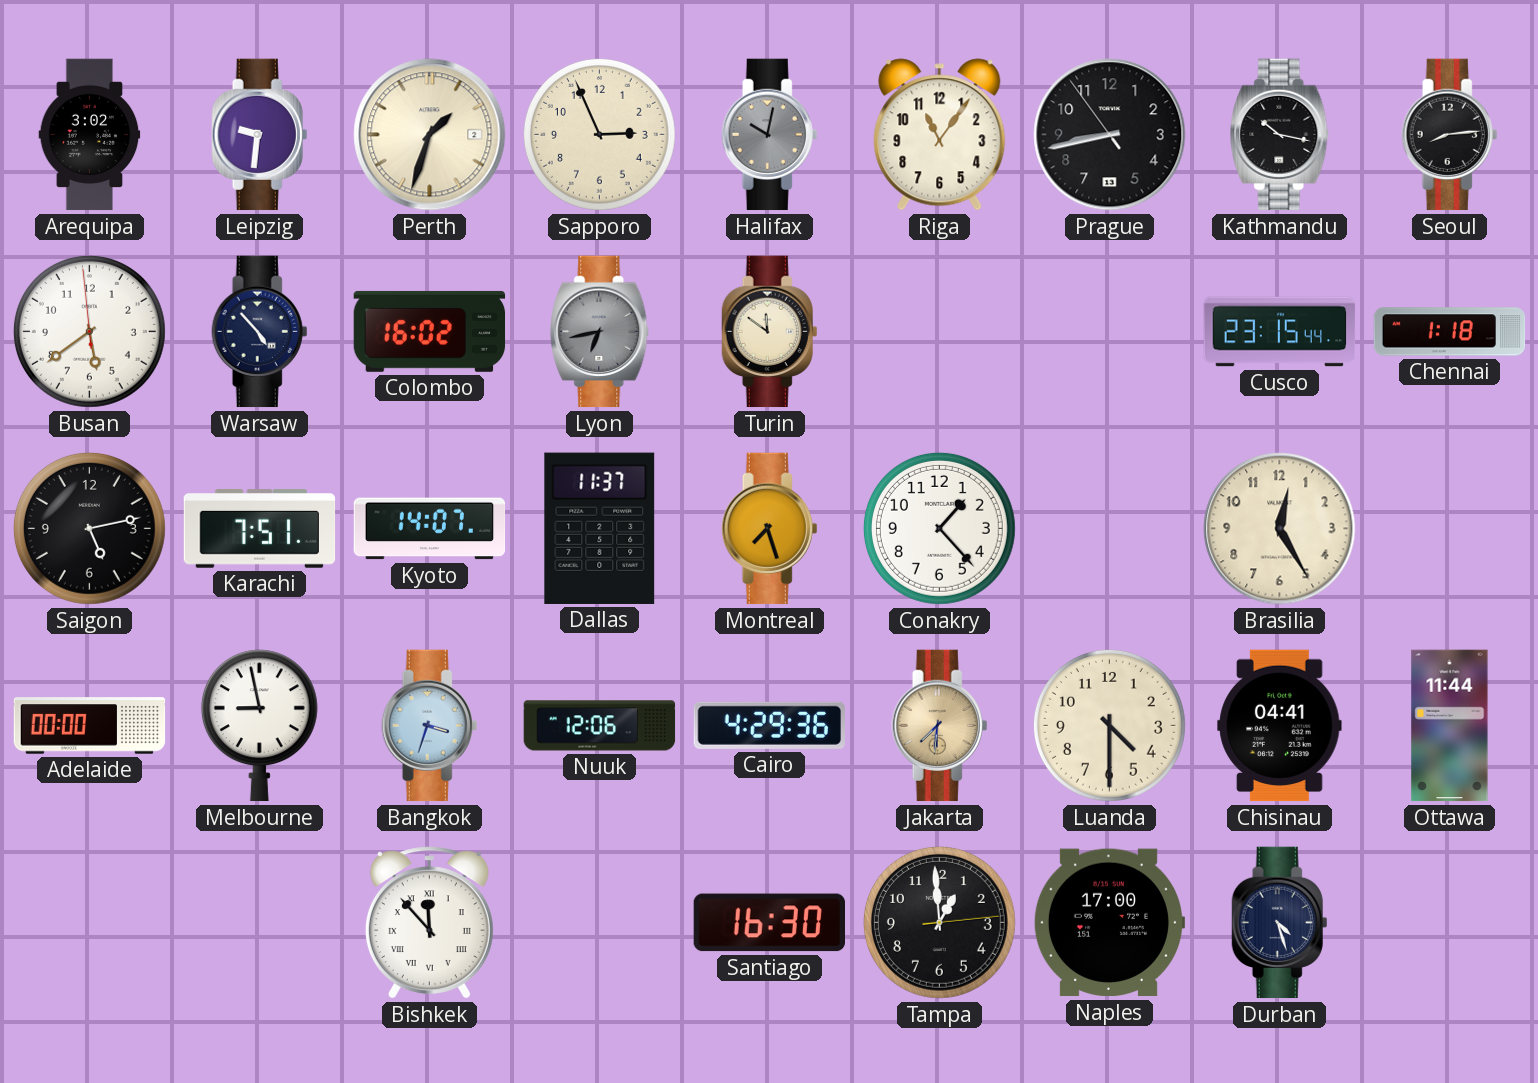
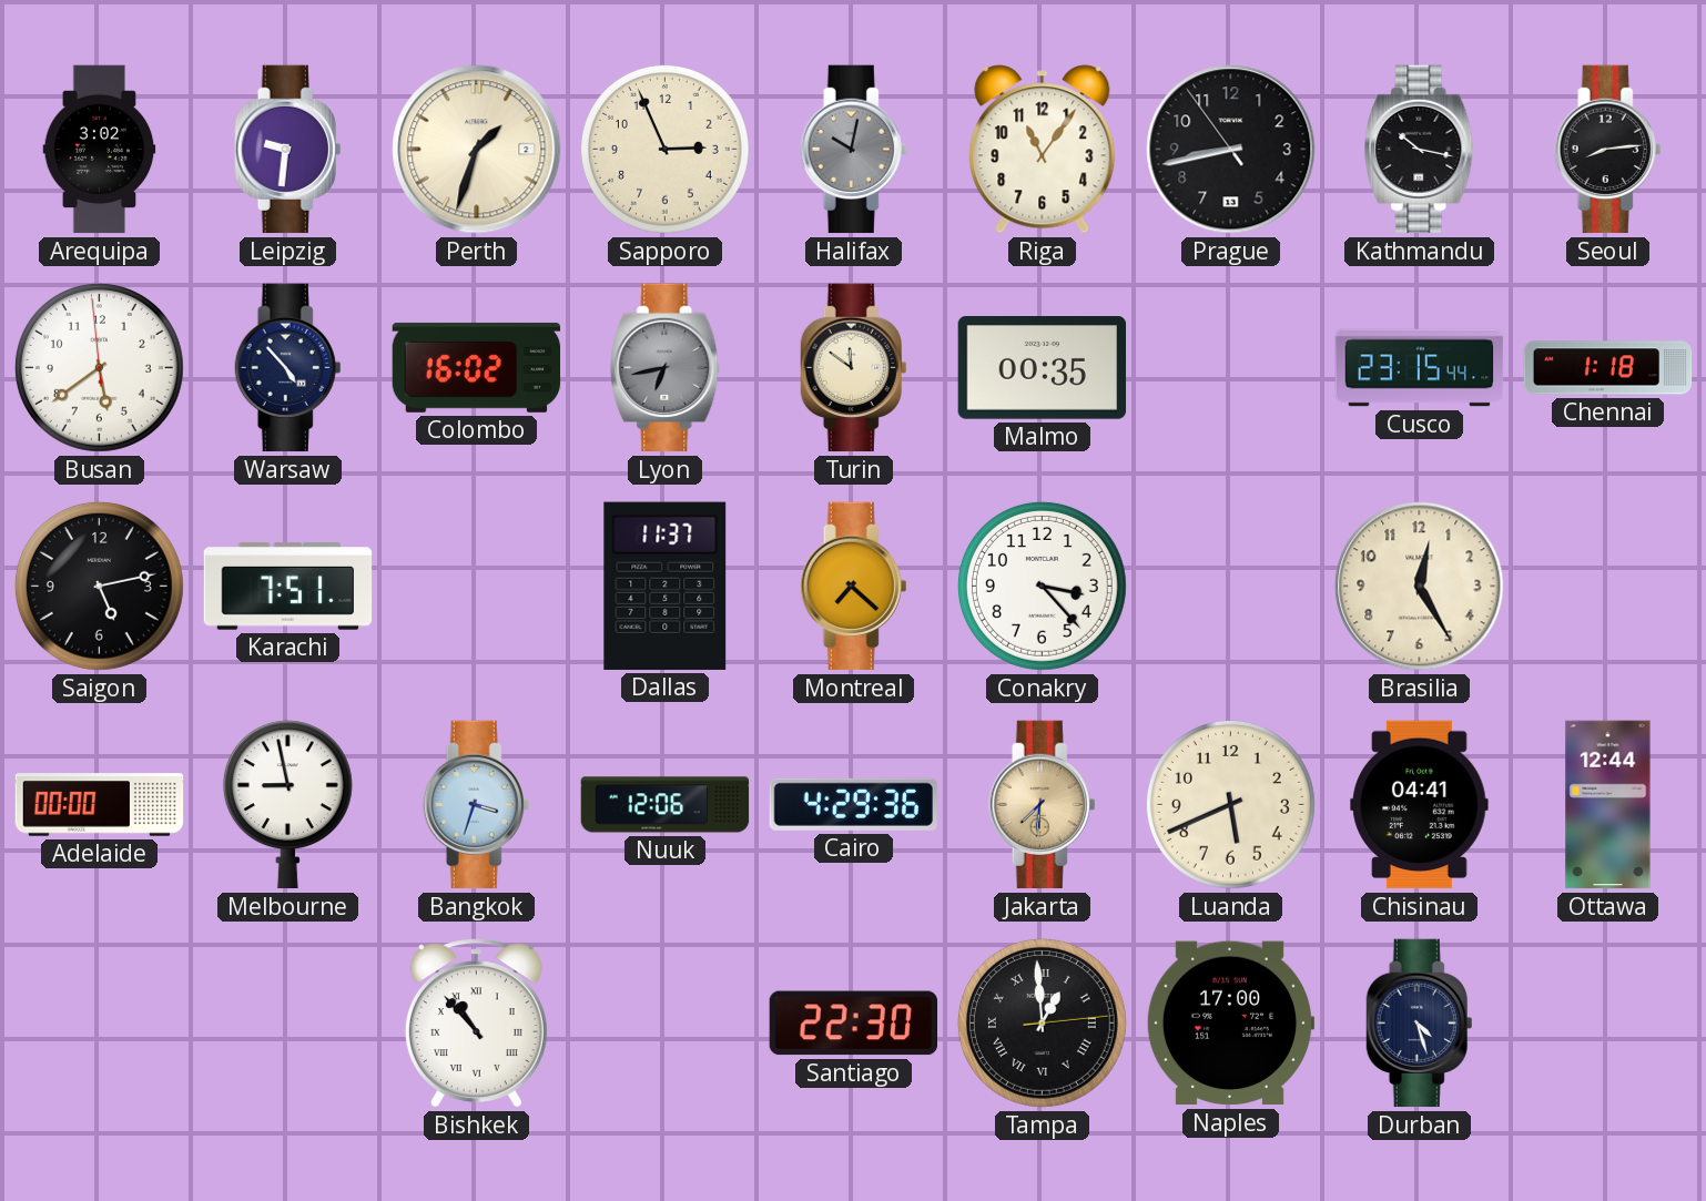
Malmo: none -> 00:35 (1043, 368)
Kyoto: 14:07 -> none (430, 529)
Montreal: 7:27 -> 7:22 (854, 587)
Conakry: 1:23 -> 3:23 (1042, 586)
Luanda: 4:30 -> 5:41 (1230, 804)
Ottawa: 11:44 -> 12:44 (1608, 805)
Bishkek: 11:53 -> 10:53 (476, 1024)
Santiago: 16:30 -> 22:30 (854, 1024)
Tampa numerals: Arabic -> Roman (1042, 1022)
